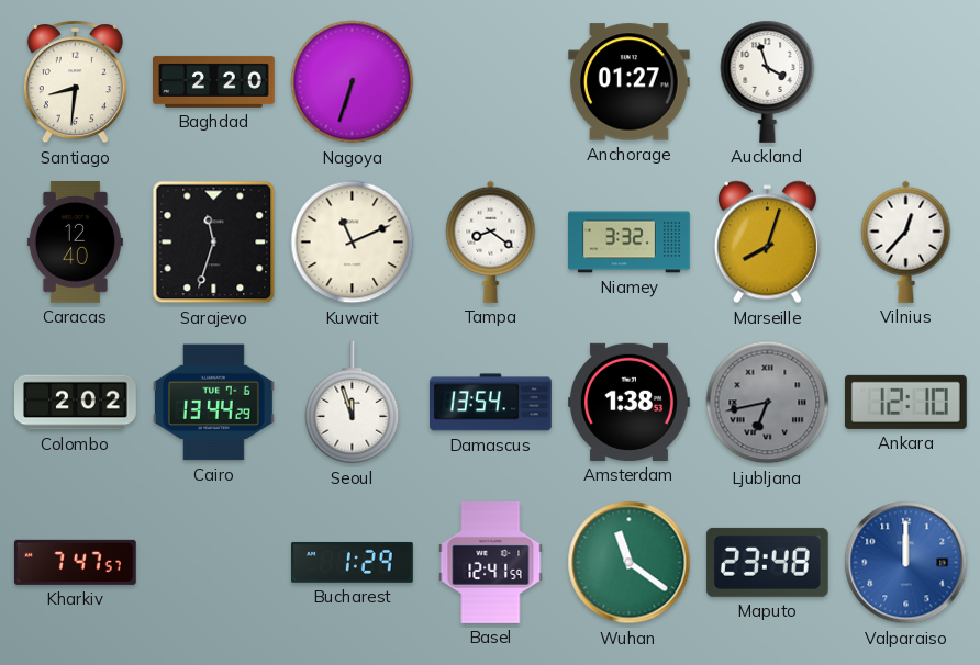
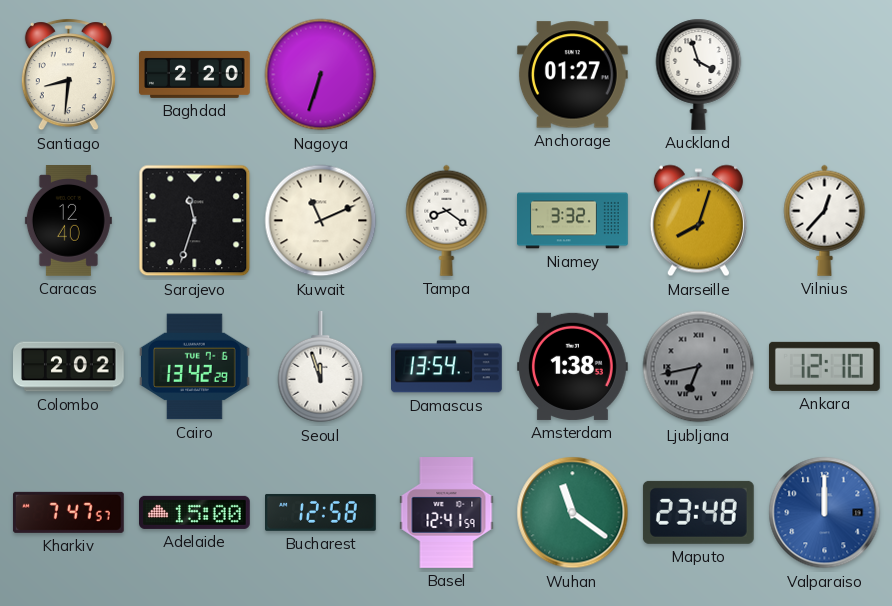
Cairo: 13:44 -> 13:42 (195, 367)
Adelaide: none -> 15:00 (195, 512)
Bucharest: 1:29 -> 12:58 (321, 512)
